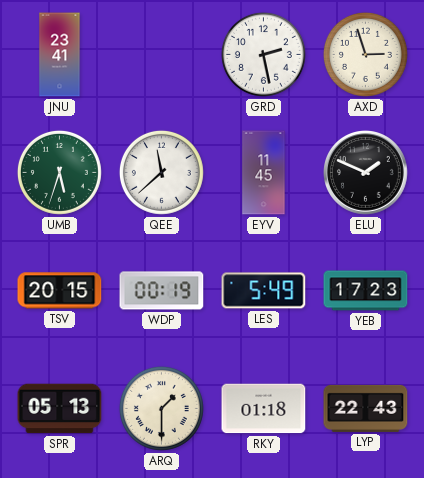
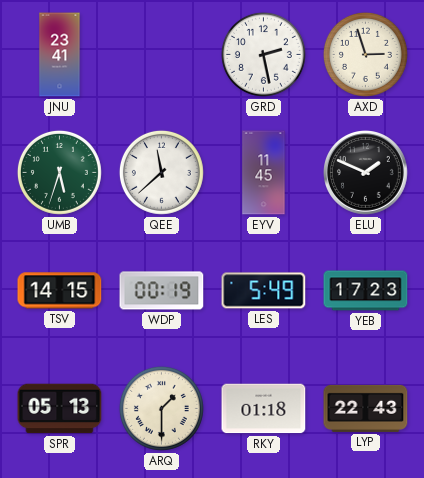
TSV: 20:15 -> 14:15 (60, 291)
